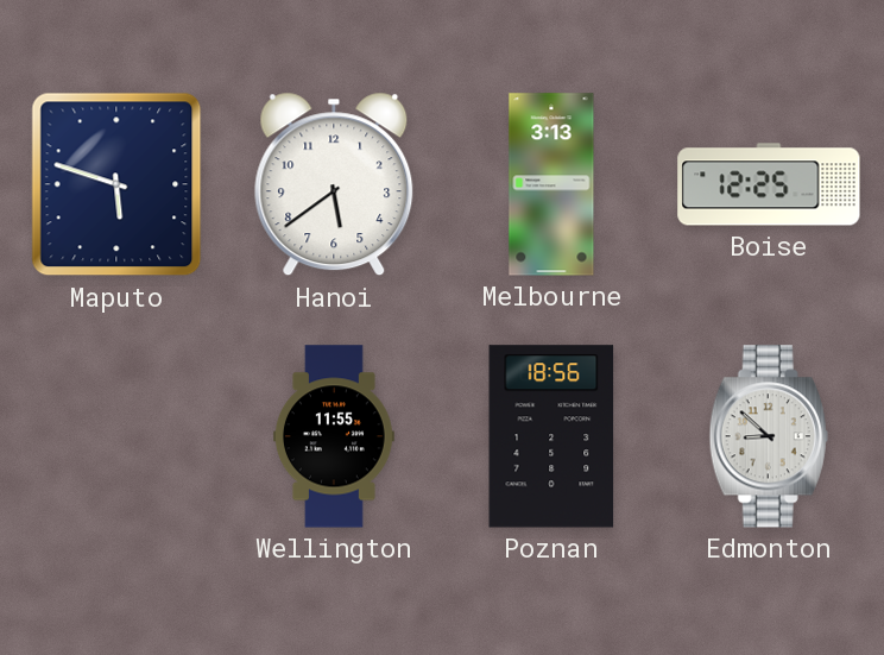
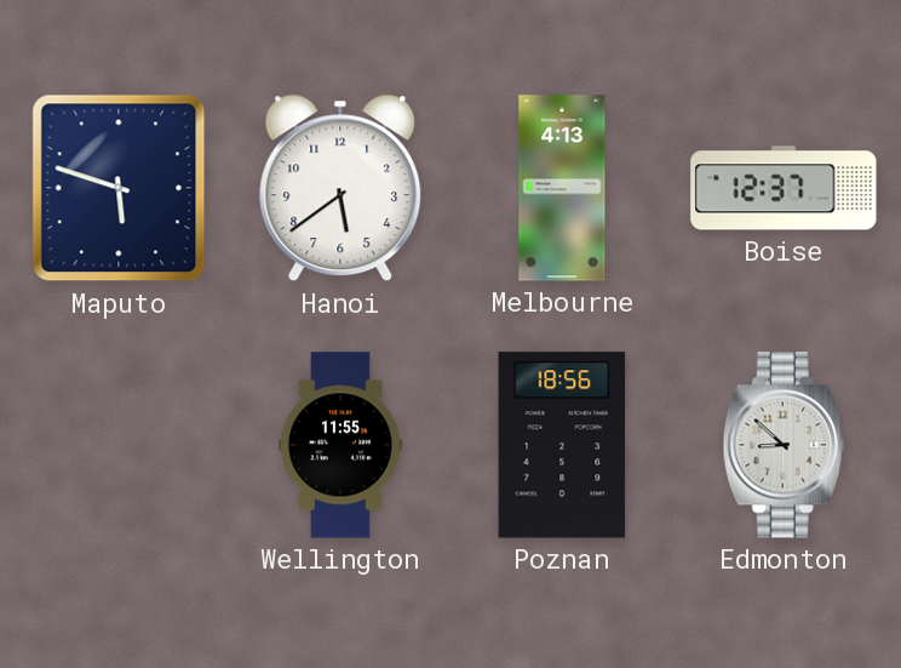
Melbourne: 3:13 -> 4:13 (562, 188)
Boise: 12:25 -> 12:37 (784, 188)
